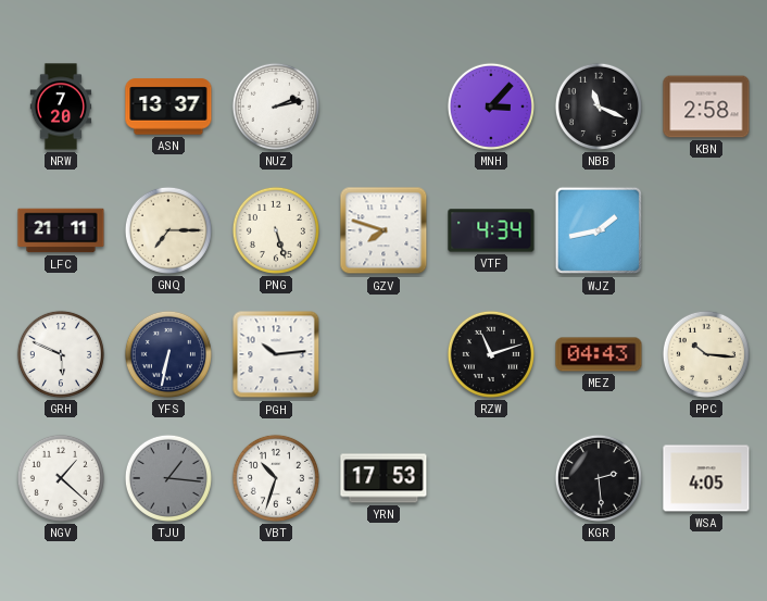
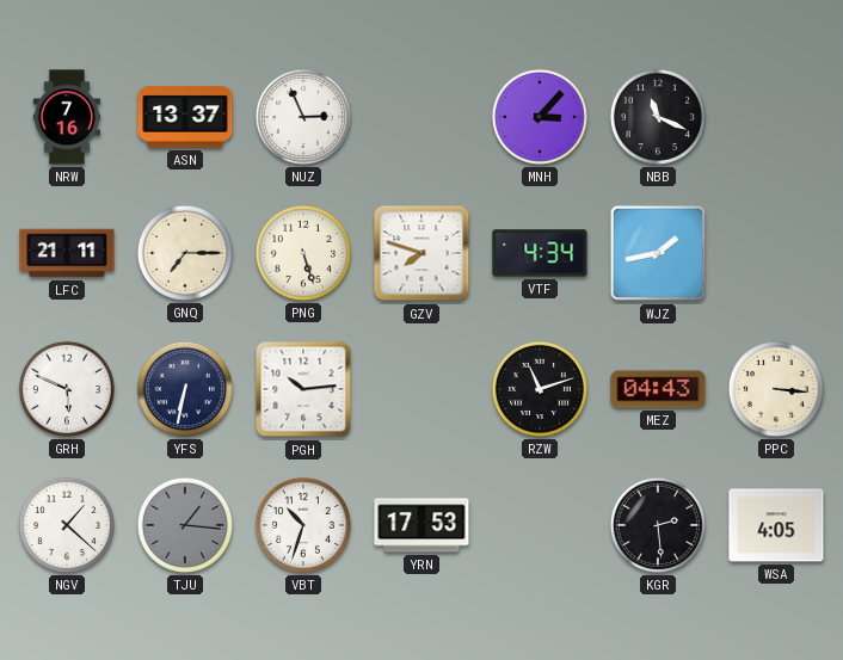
NRW: 7:20 -> 7:16 (67, 117)
NUZ: 2:13 -> 2:56 (303, 117)
KBN: 2:58 -> none (706, 107)
PPC: 10:16 -> 3:16 (776, 389)
